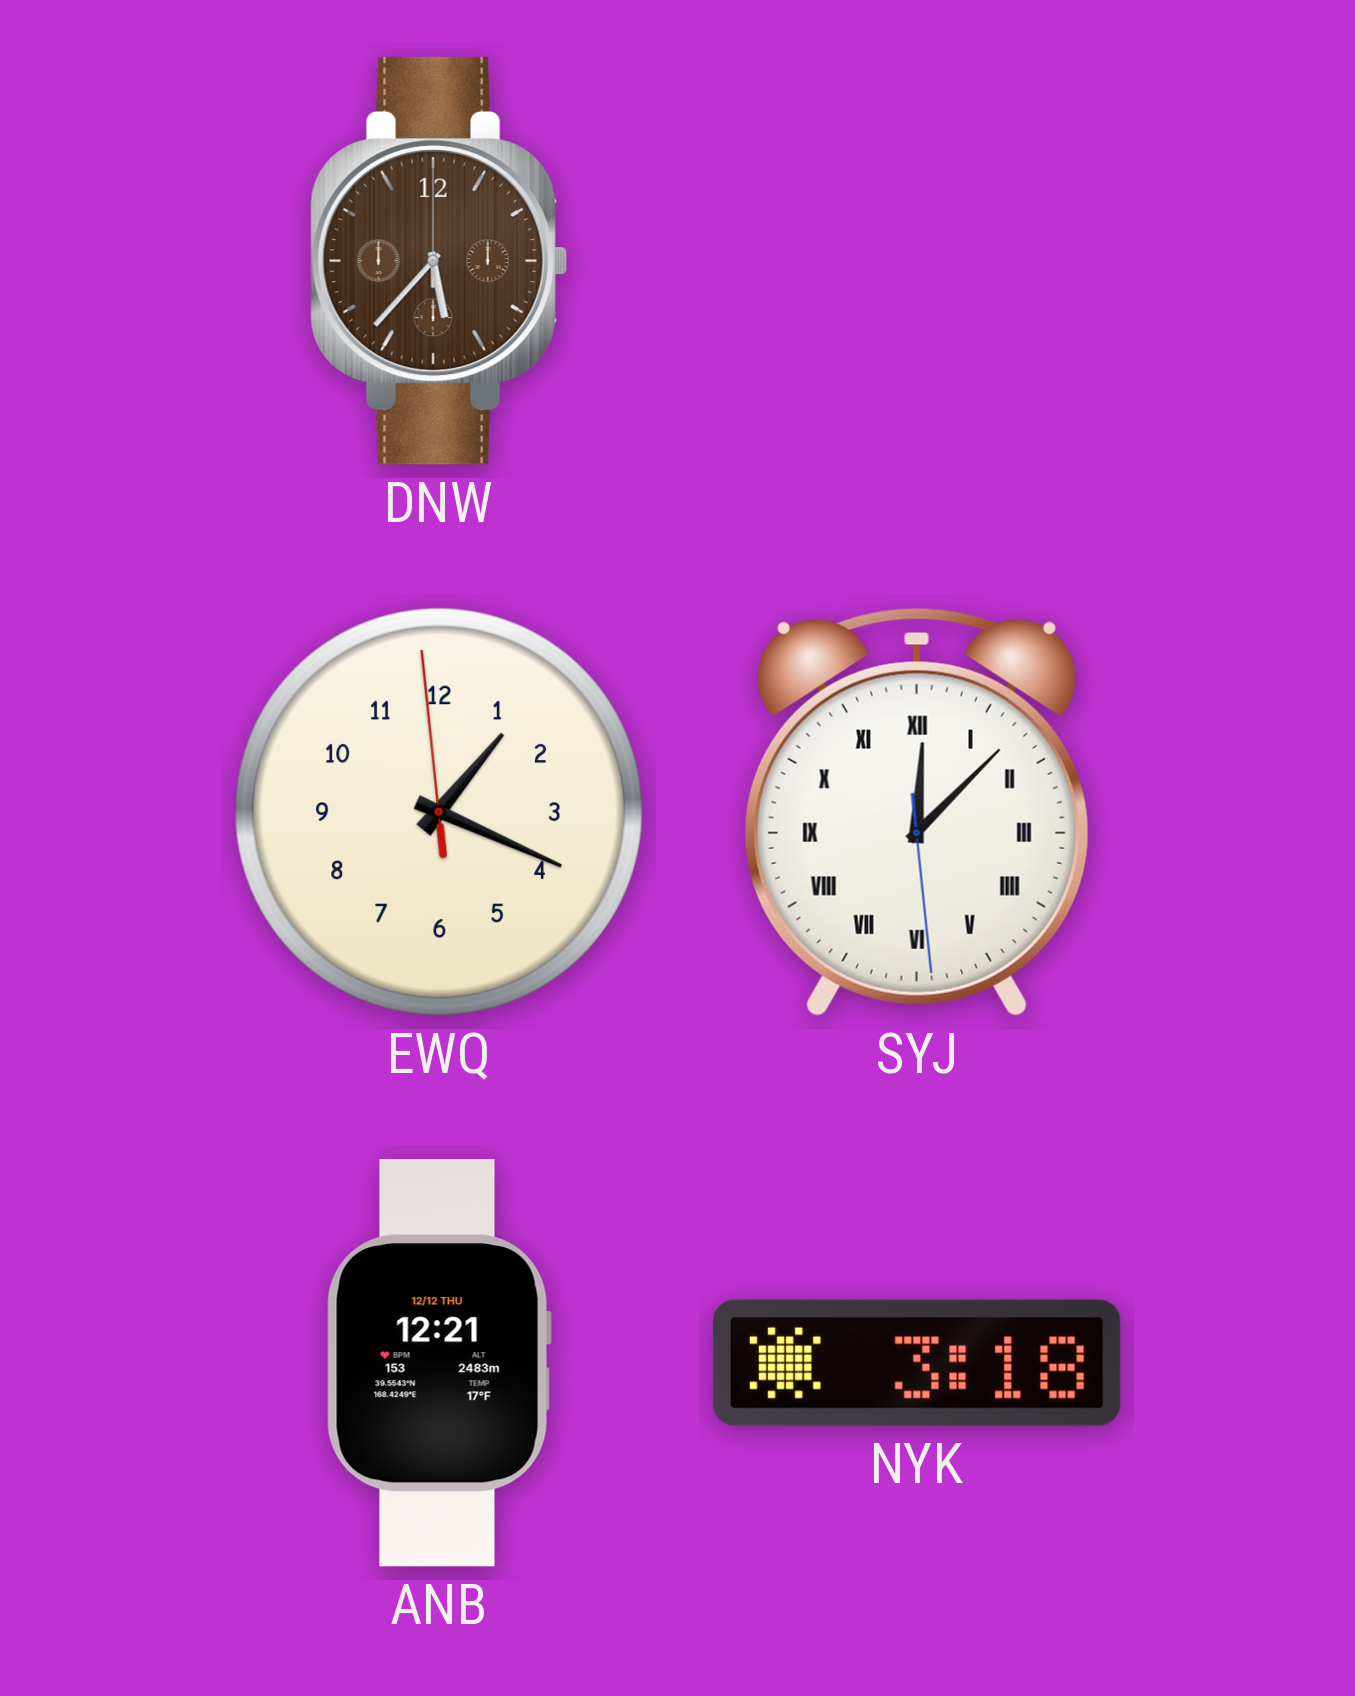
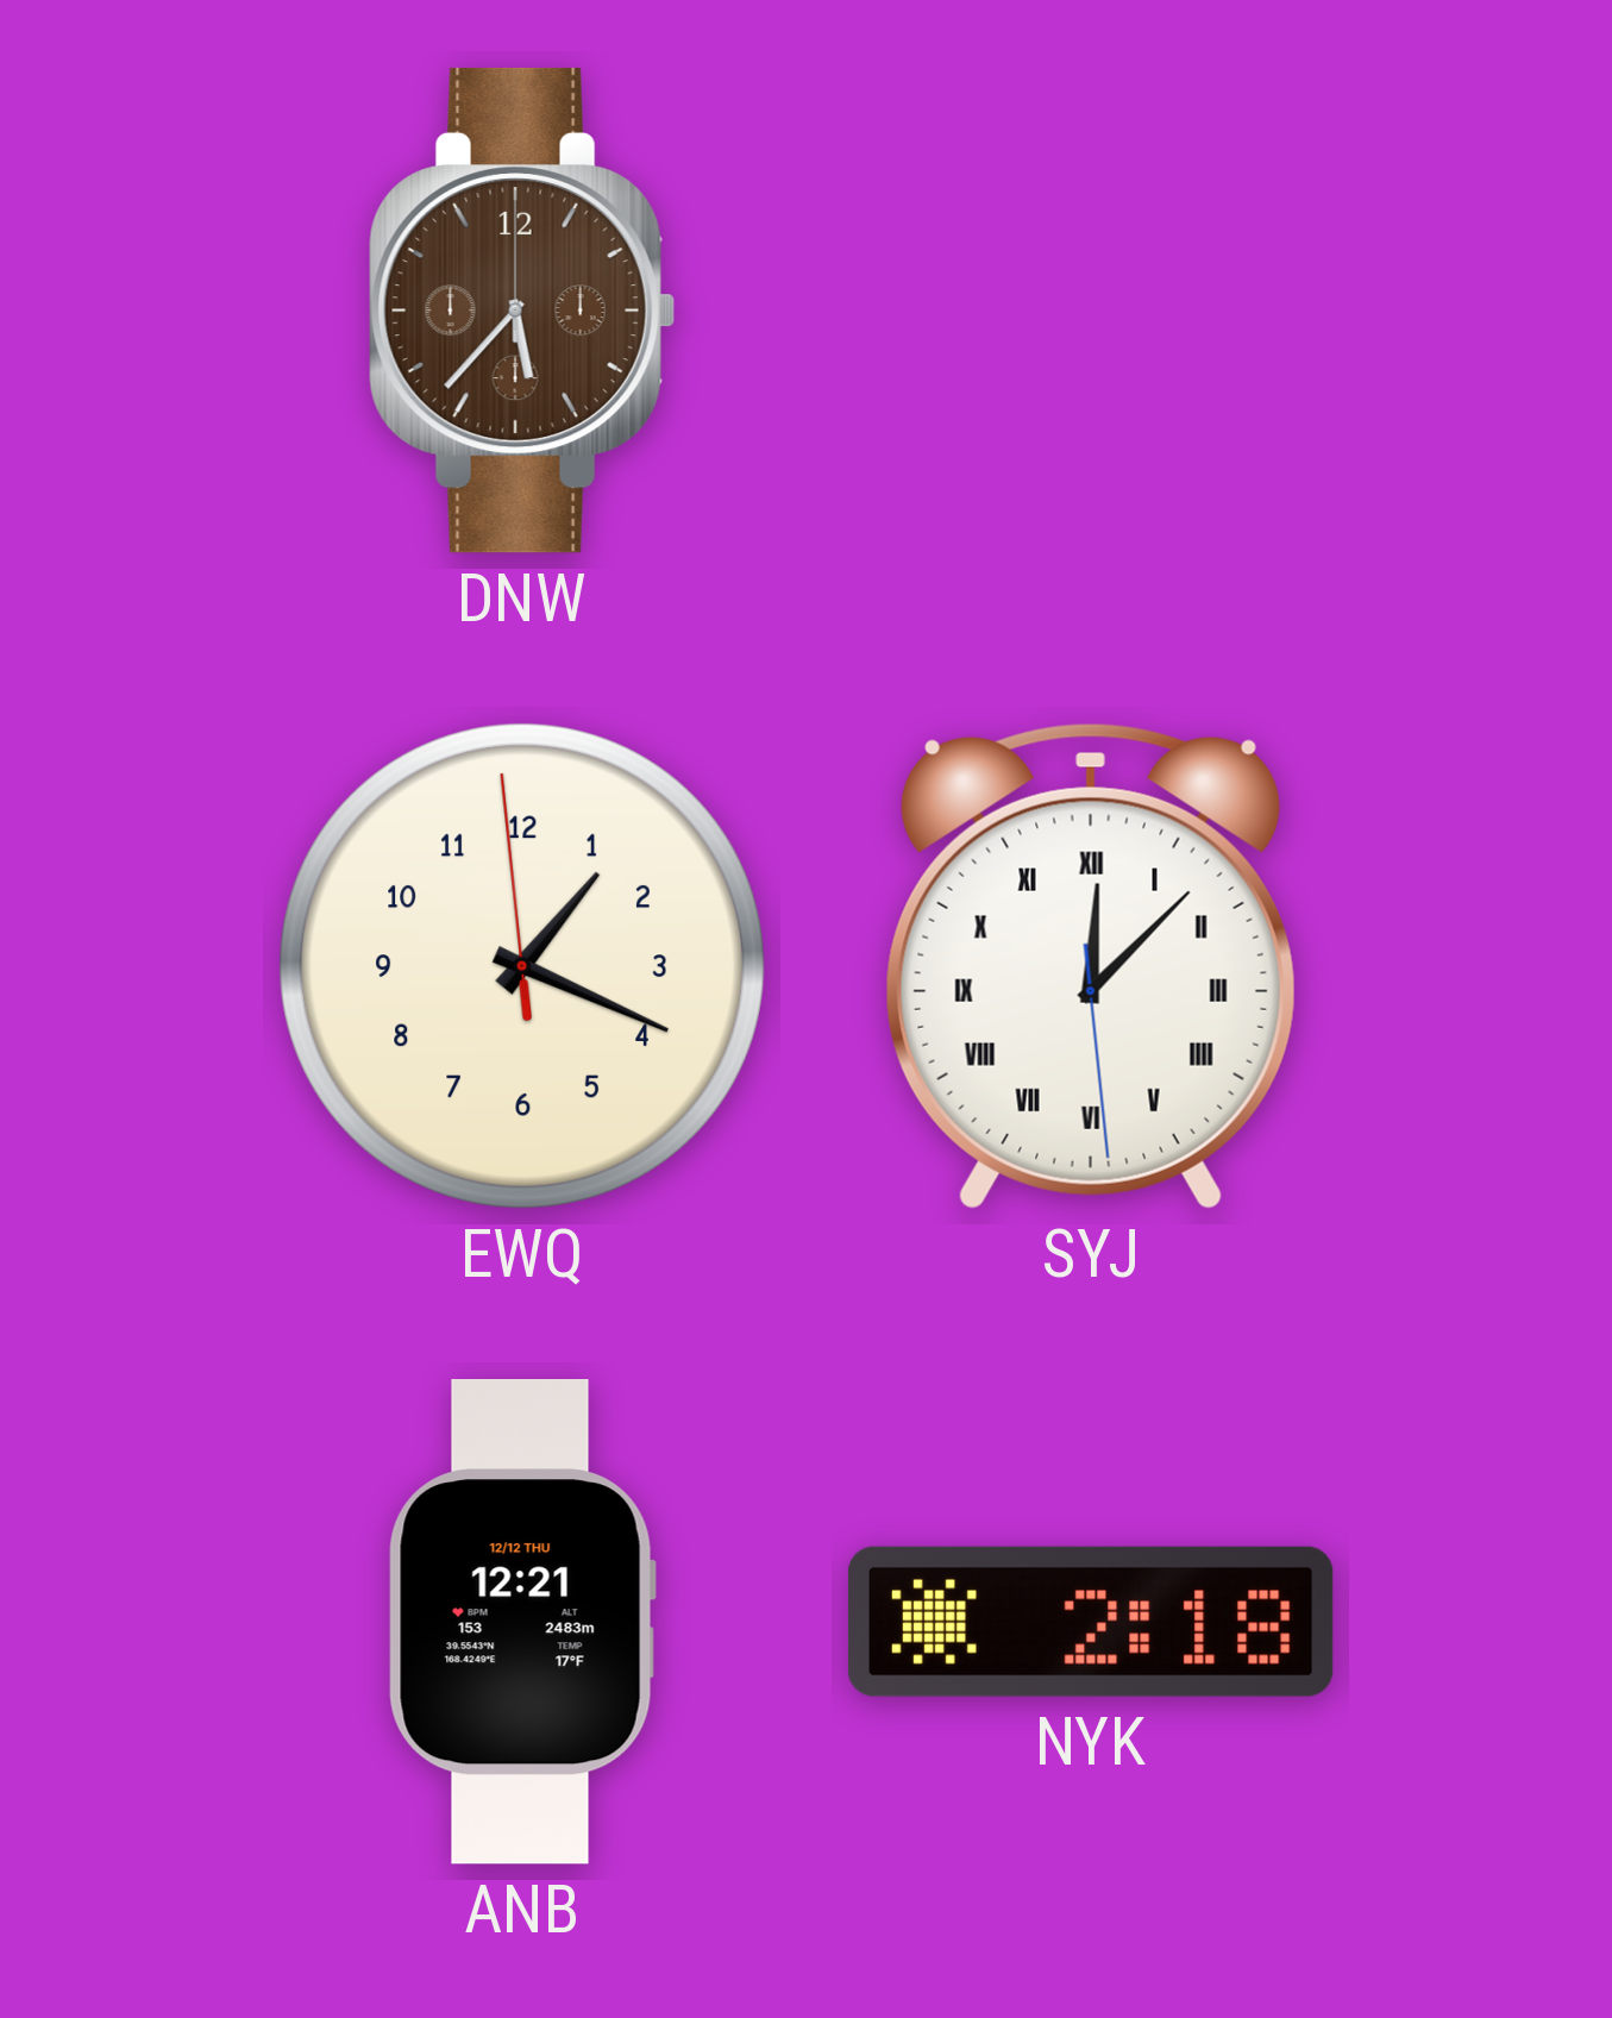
NYK: 3:18 -> 2:18 (1091, 1622)
